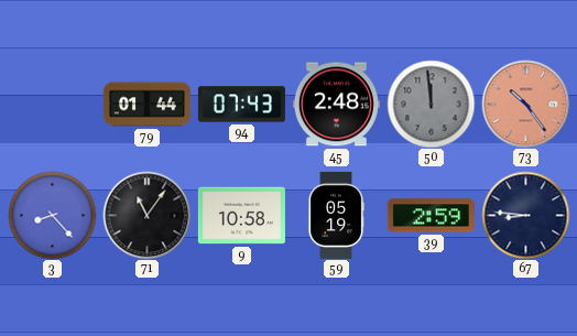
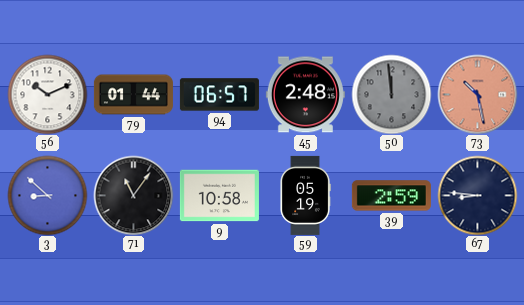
56: none -> 10:11 (47, 94)
94: 07:43 -> 06:57 (219, 95)
73: 10:24 -> 10:28 (477, 94)
3: 8:23 -> 8:52 (47, 195)
